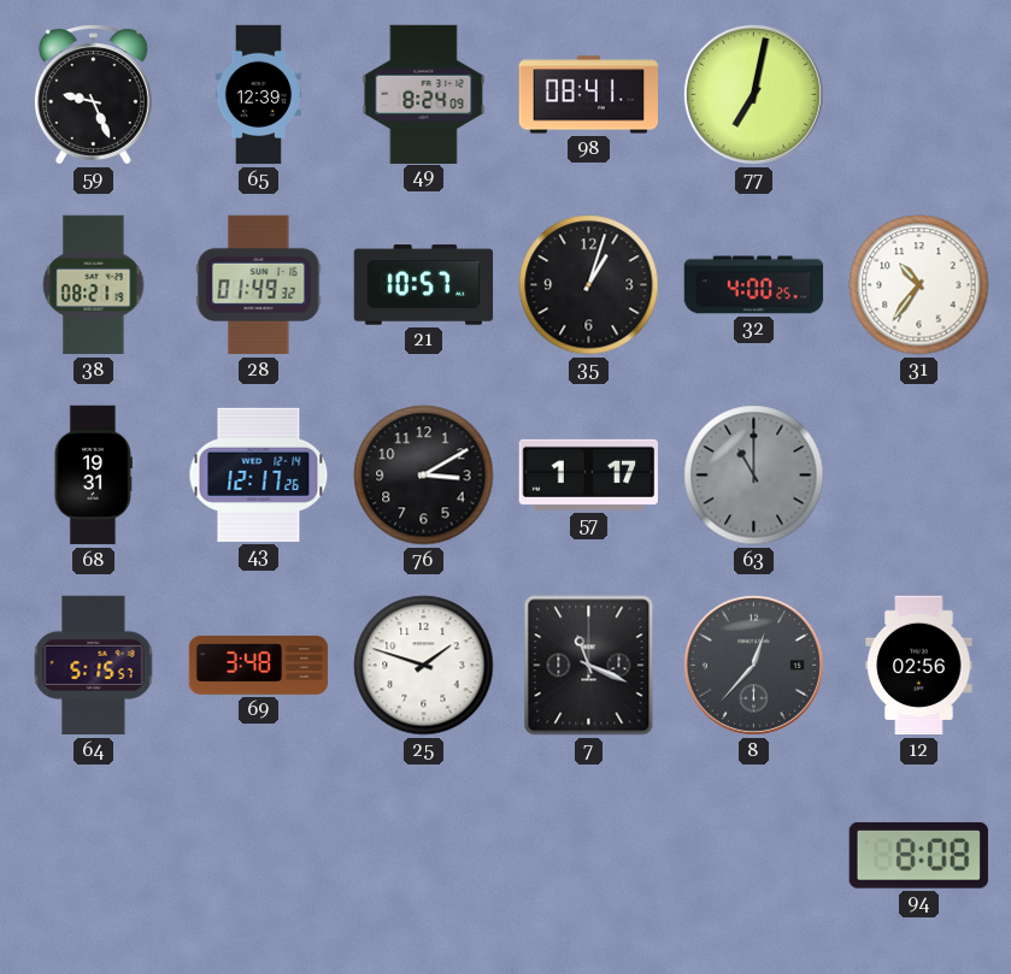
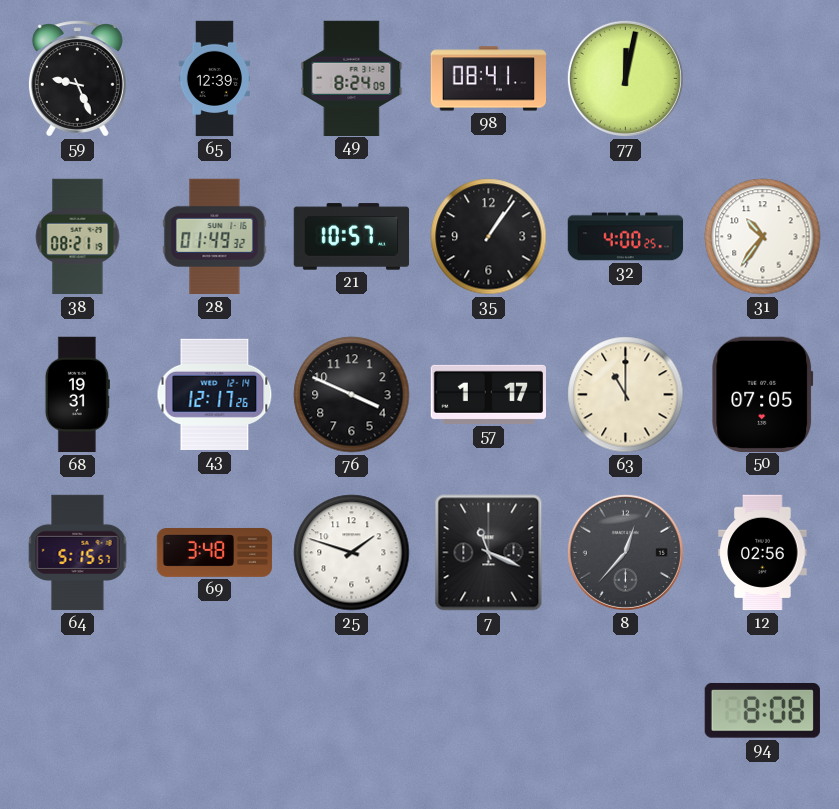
77: 7:02 -> 12:02 (625, 78)
35: 1:03 -> 1:06 (489, 237)
76: 3:10 -> 3:49 (352, 395)
63 dial: grey -> cream (626, 395)
50: none -> 07:05 (763, 394)
